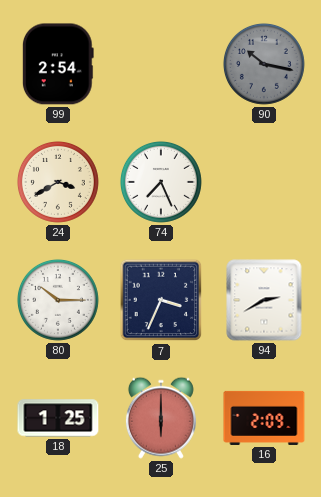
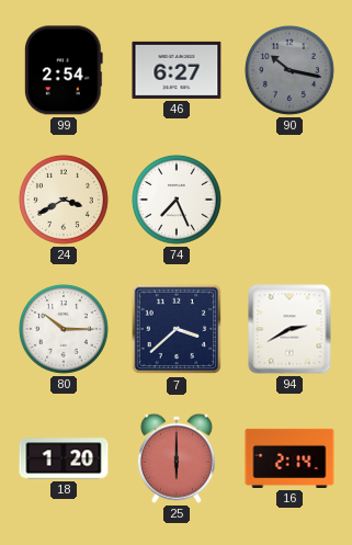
46: none -> 6:27 (177, 70)
7: 3:34 -> 3:38 (177, 329)
18: 1:25 -> 1:20 (64, 458)
16: 2:09 -> 2:14 (289, 458)
